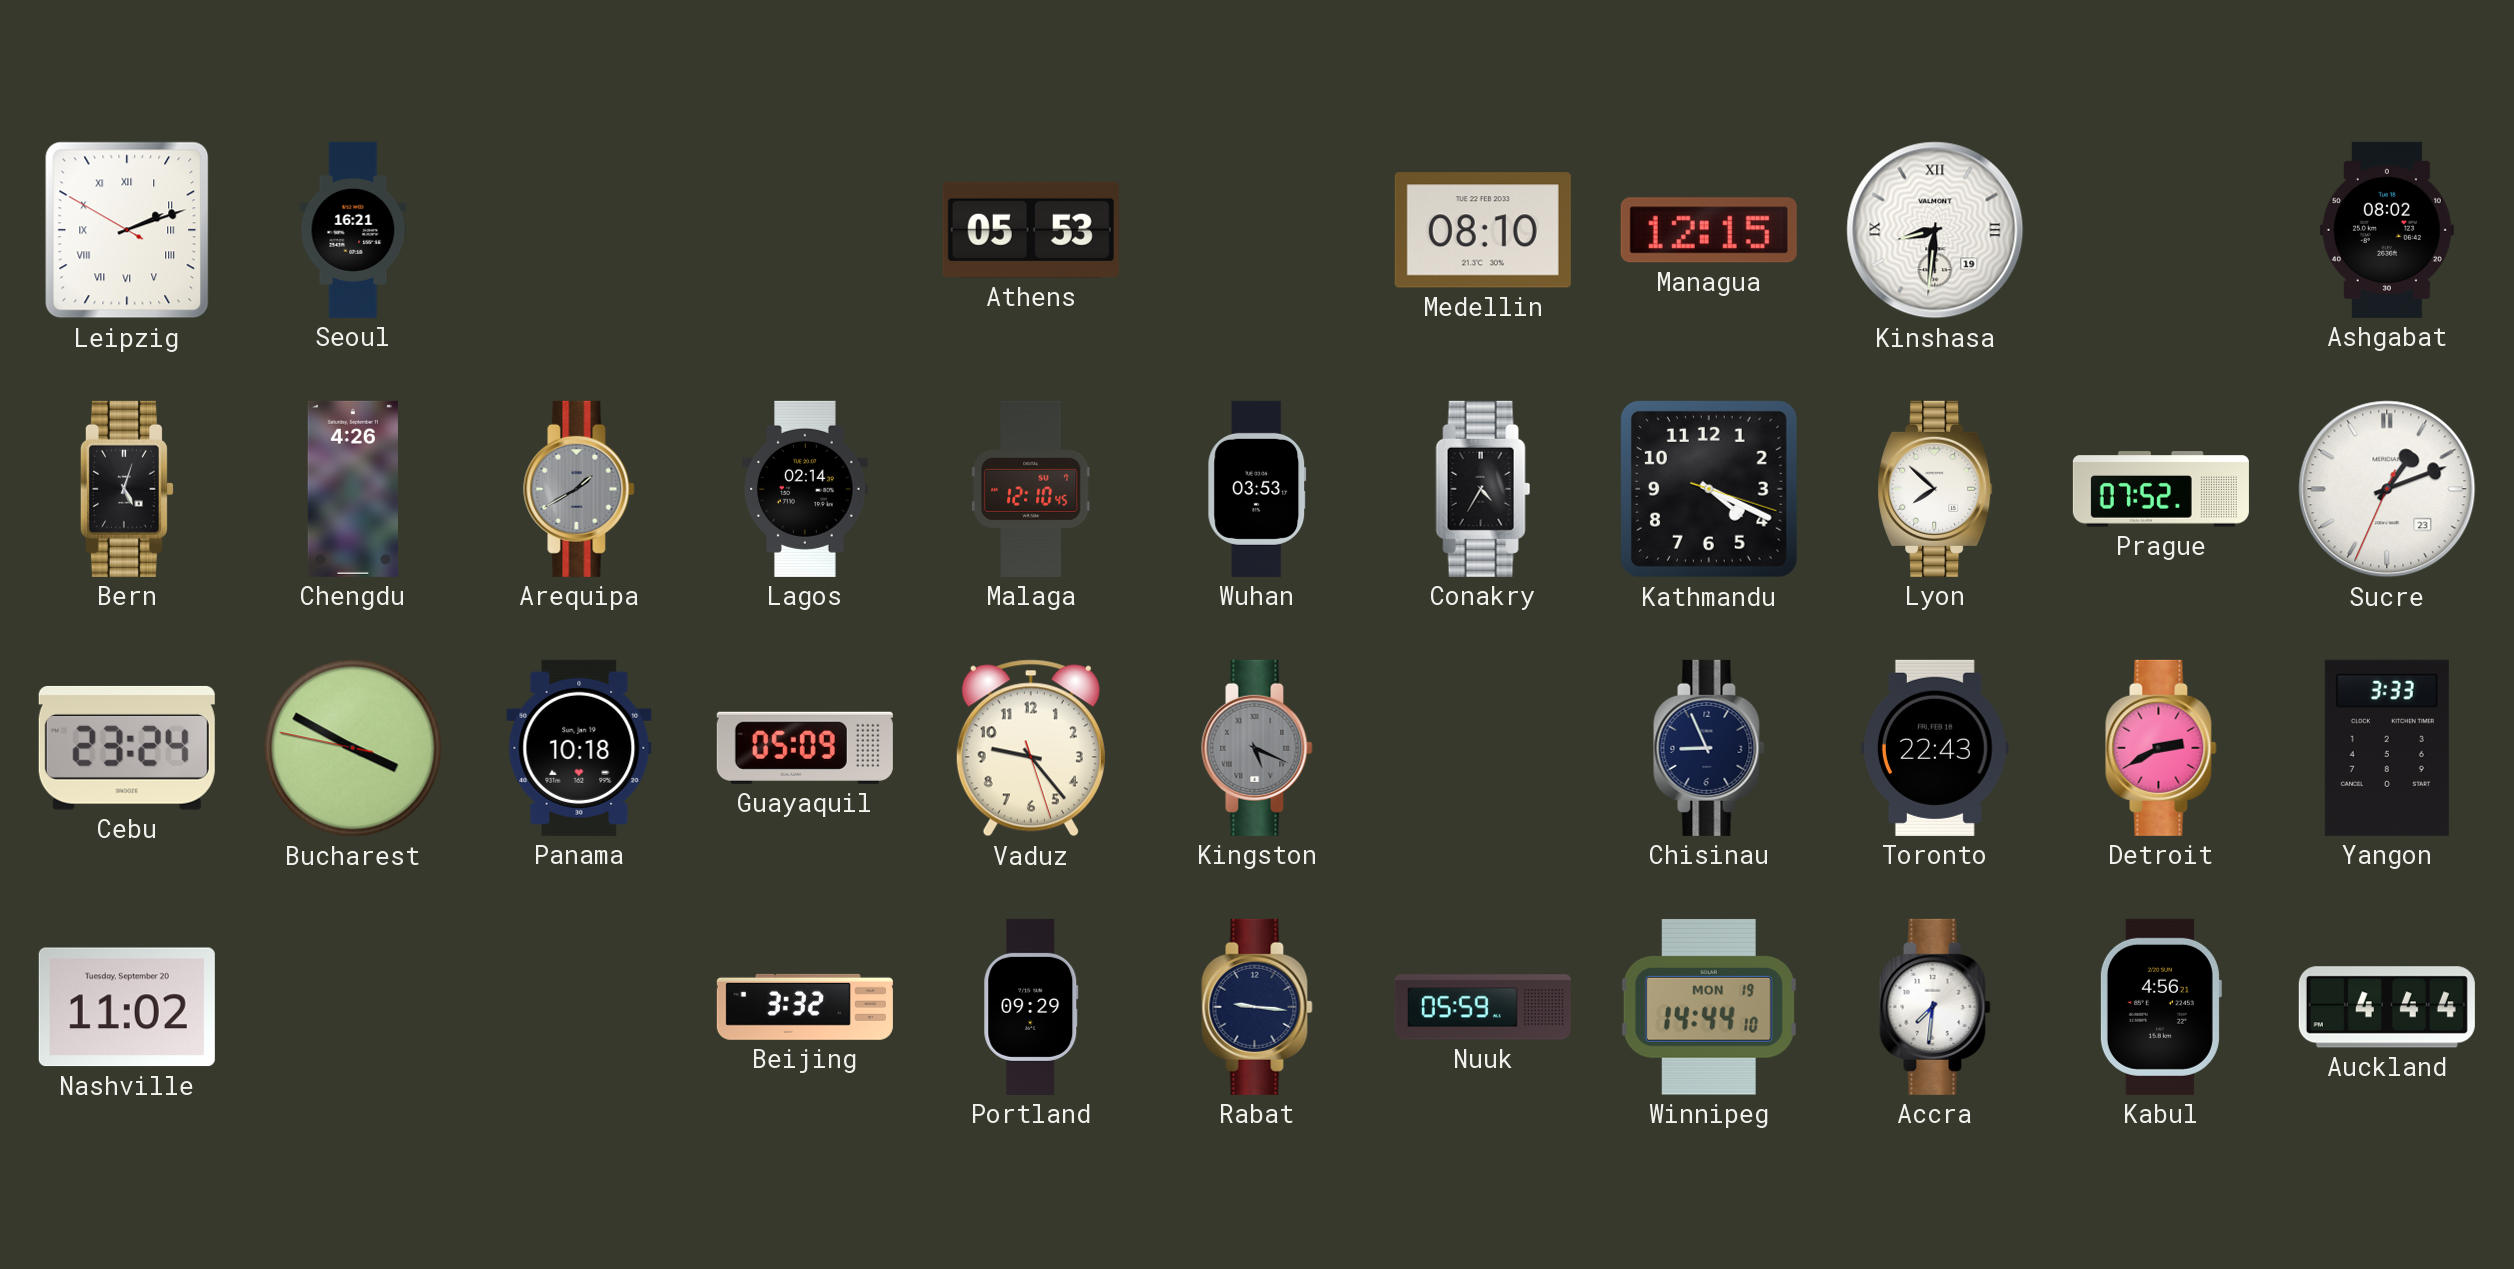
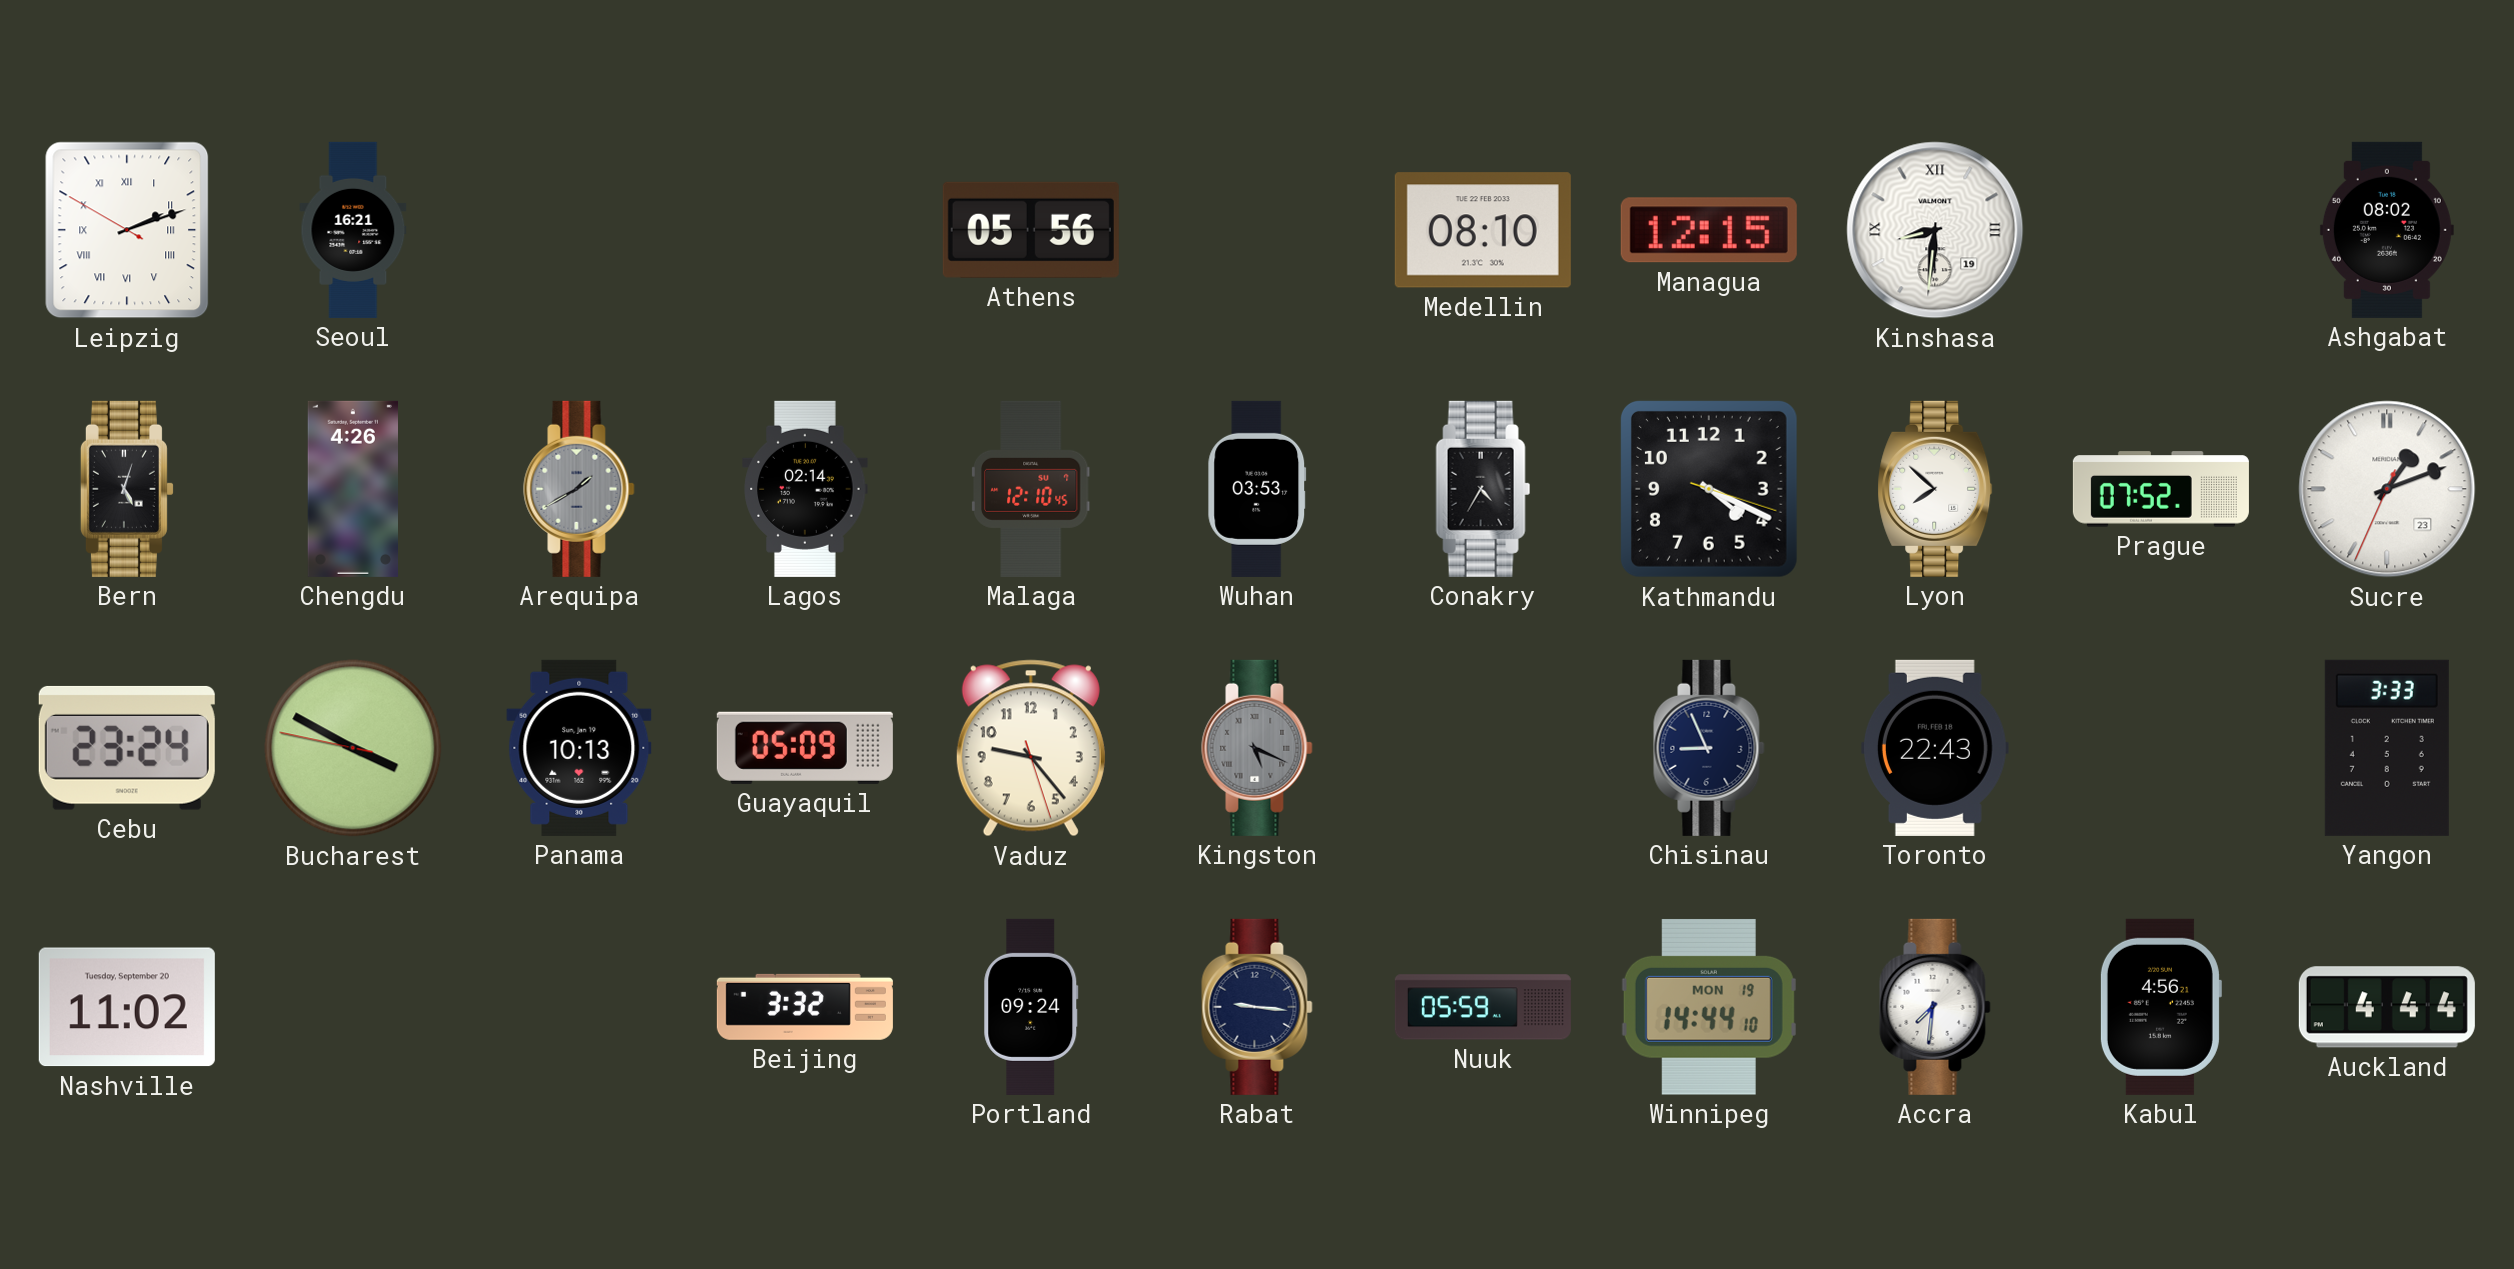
Athens: 05:53 -> 05:56 (1031, 230)
Panama: 10:18 -> 10:13 (579, 748)
Detroit: 2:40 -> none (2161, 748)
Portland: 09:29 -> 09:24 (1031, 1007)
